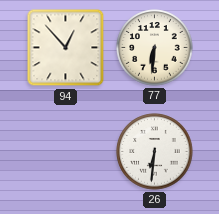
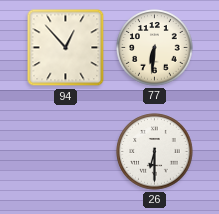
26: 6:31 -> 6:30 (155, 152)
